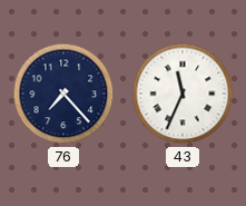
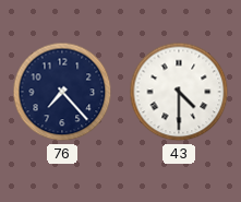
43: 11:34 -> 4:30 (179, 92)
